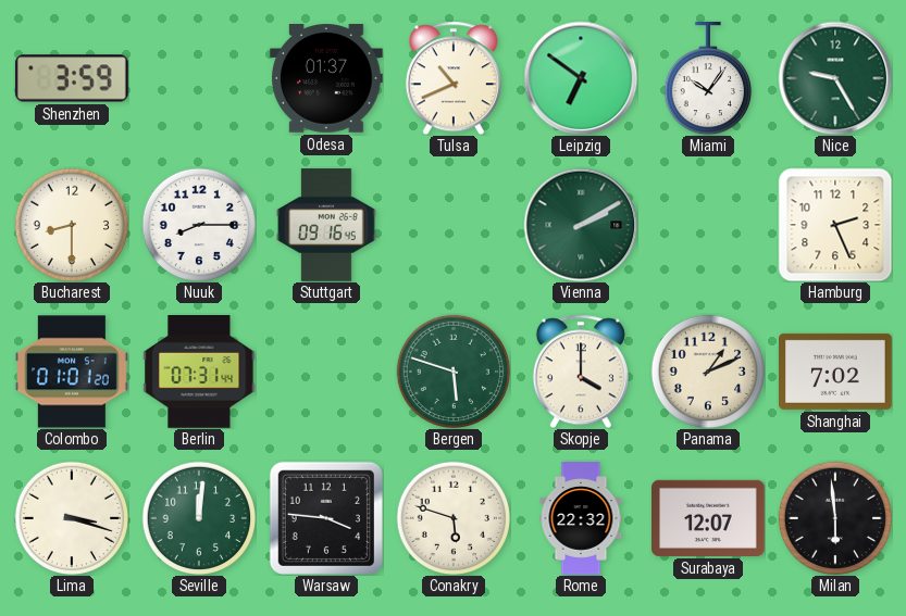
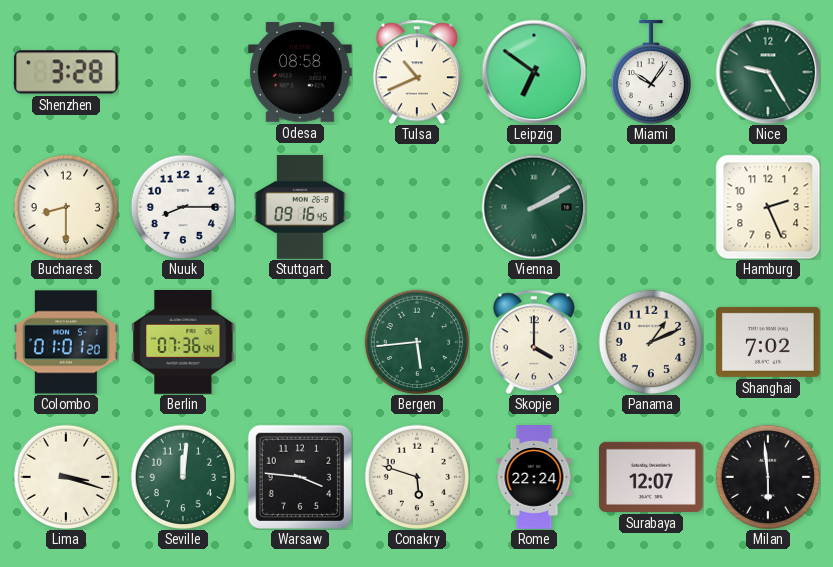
Shenzhen: 3:59 -> 3:28 (66, 72)
Odesa: 01:37 -> 08:58 (301, 73)
Berlin: 07:31 -> 07:36 (183, 343)
Bergen: 5:48 -> 5:44 (416, 341)
Rome: 22:32 -> 22:24 (534, 477)
